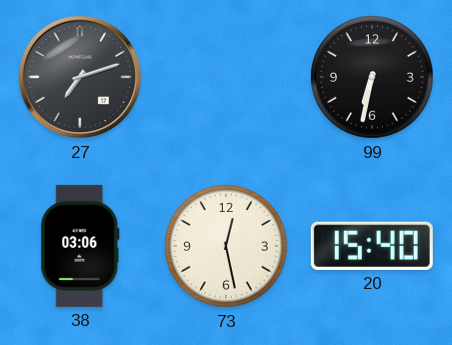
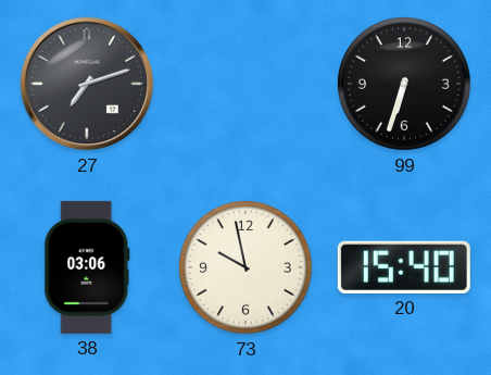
99: 6:32 -> 6:33 (404, 84)
73: 12:28 -> 9:58 (246, 267)
